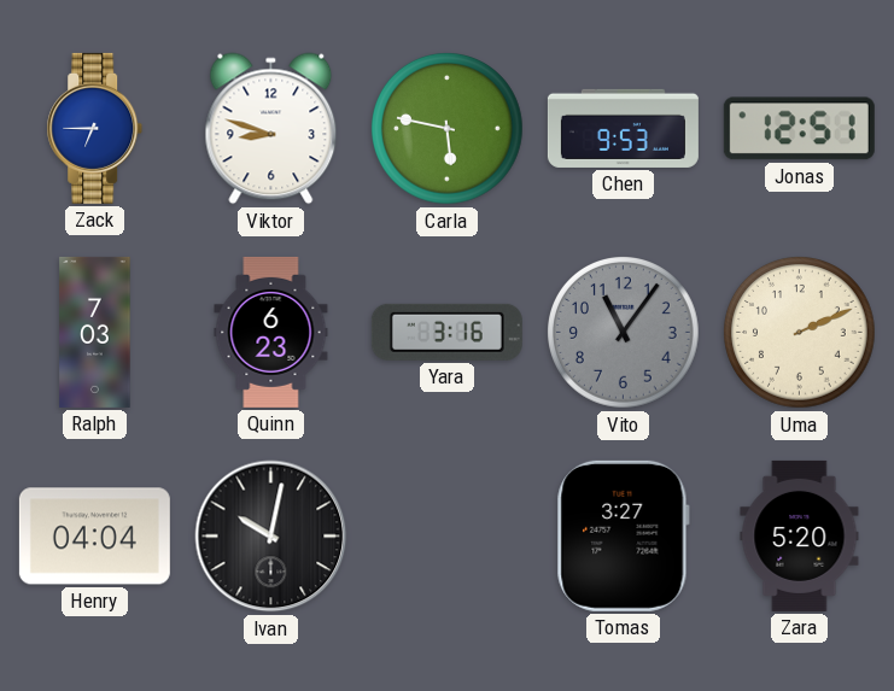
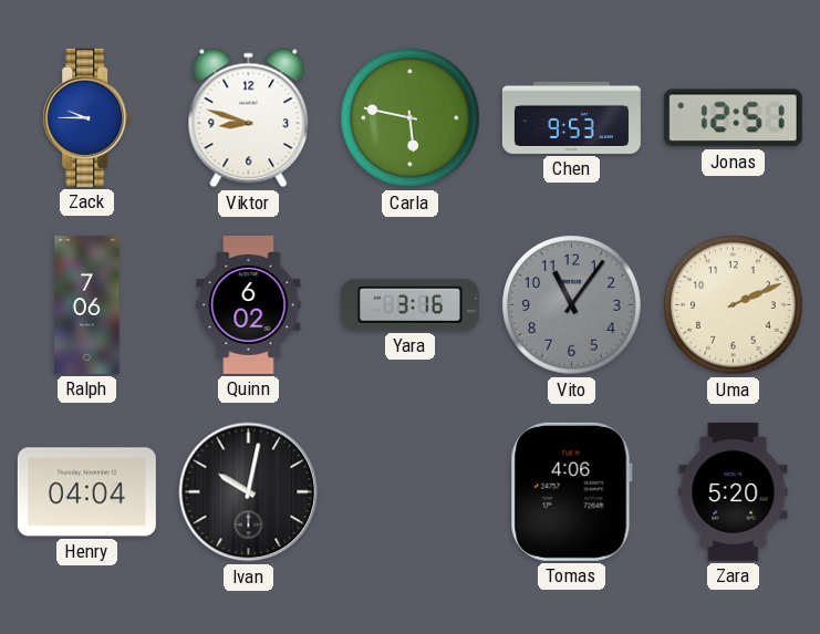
Zack: 6:45 -> 9:45 (87, 117)
Ralph: 7:03 -> 7:06 (87, 304)
Quinn: 6:23 -> 6:02 (249, 304)
Tomas: 3:27 -> 4:06 (571, 491)
